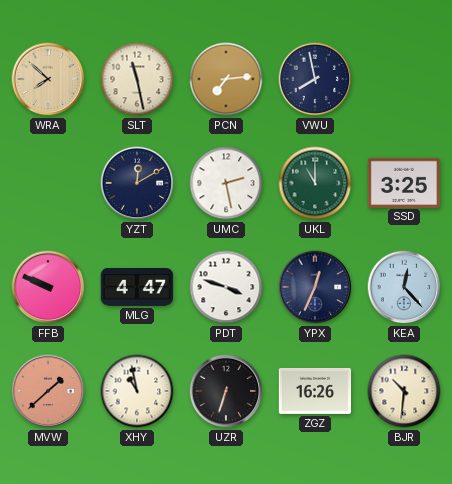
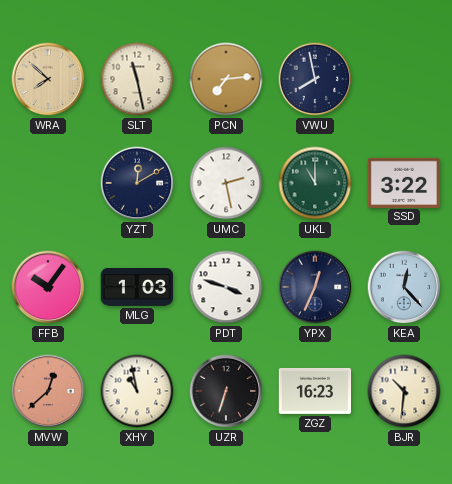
SSD: 3:25 -> 3:22 (404, 182)
FFB: 9:49 -> 10:06 (48, 287)
MLG: 4:47 -> 1:03 (137, 288)
MVW: 1:38 -> 12:38 (48, 391)
ZGZ: 16:26 -> 16:23 (315, 391)
